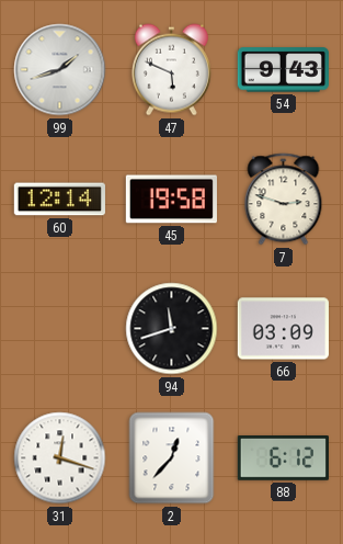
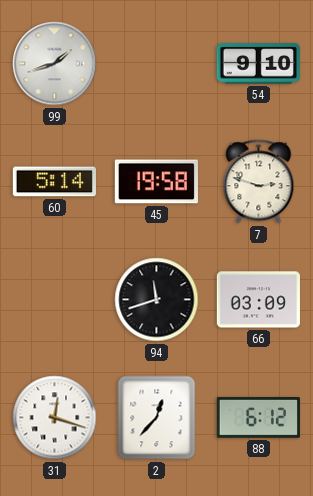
47: 5:49 -> none (171, 70)
54: 9:43 -> 9:10 (258, 64)
60: 12:14 -> 5:14 (54, 182)
